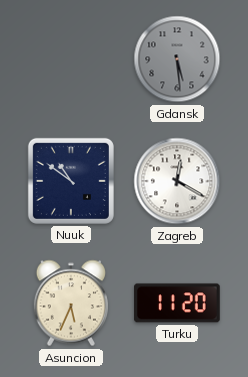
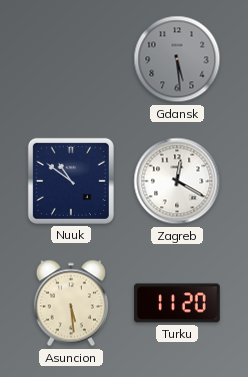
Asuncion: 5:34 -> 5:29 (71, 303)
